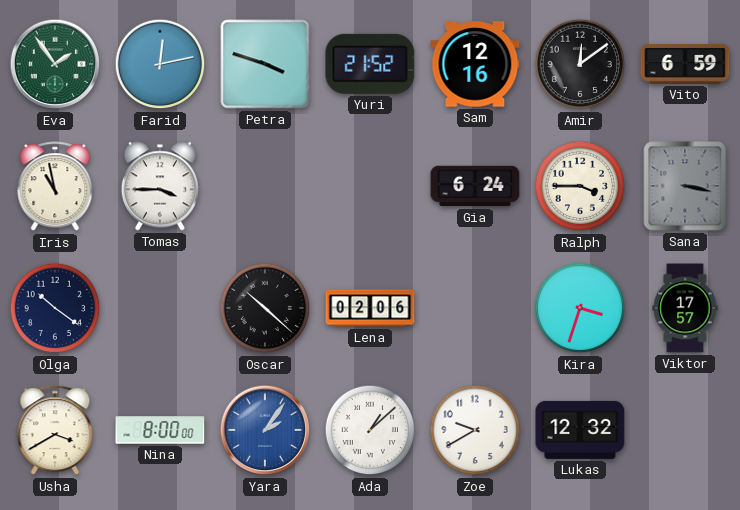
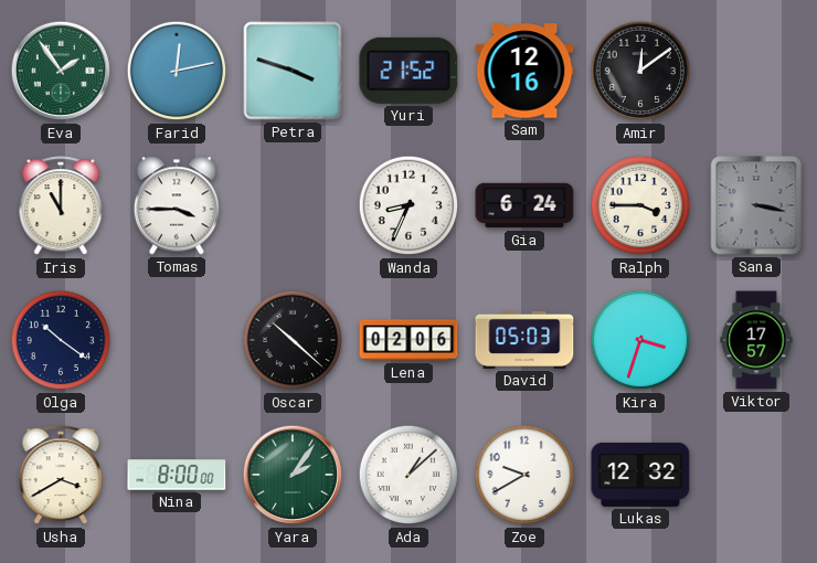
Vito: 6:59 -> none (685, 64)
Iris: 10:58 -> 11:00 (61, 206)
Wanda: none -> 8:34 (408, 205)
David: none -> 05:03 (524, 340)
Yara dial: blue -> green (293, 475)
